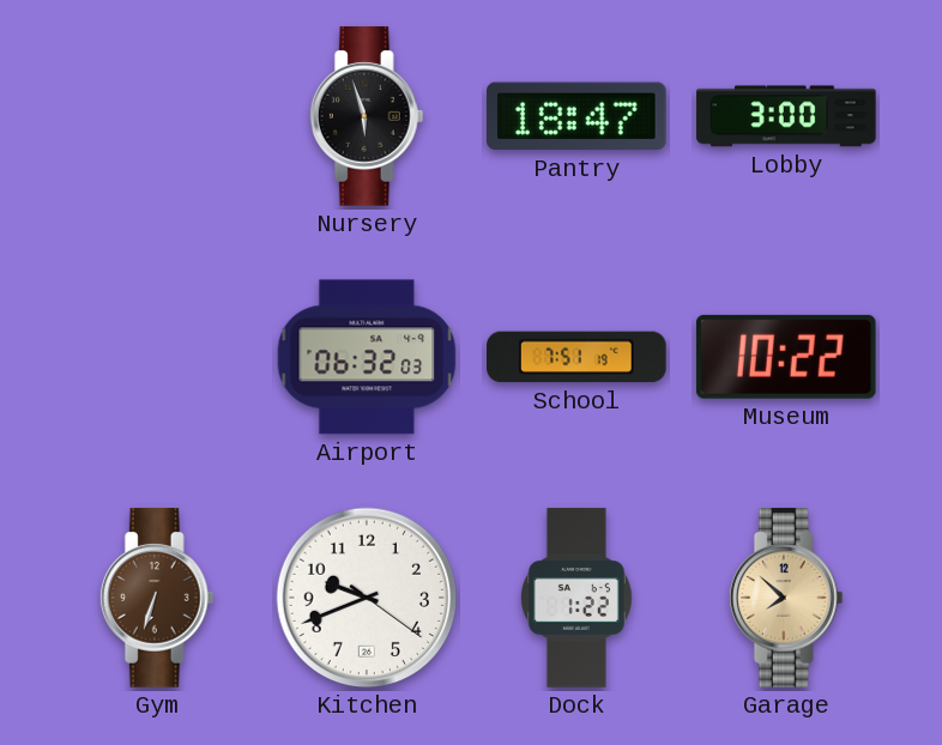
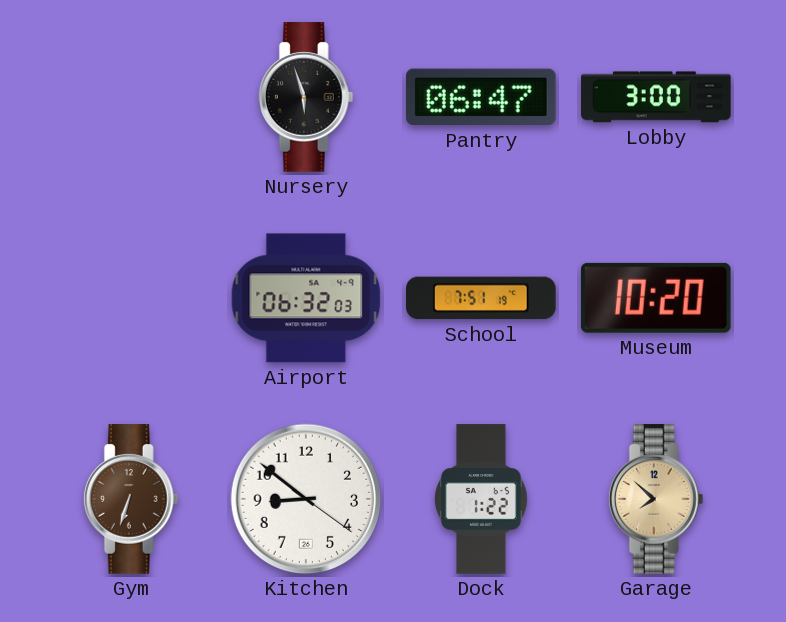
Pantry: 18:47 -> 06:47 (482, 97)
Museum: 10:22 -> 10:20 (656, 298)
Kitchen: 9:41 -> 8:51 (306, 499)
